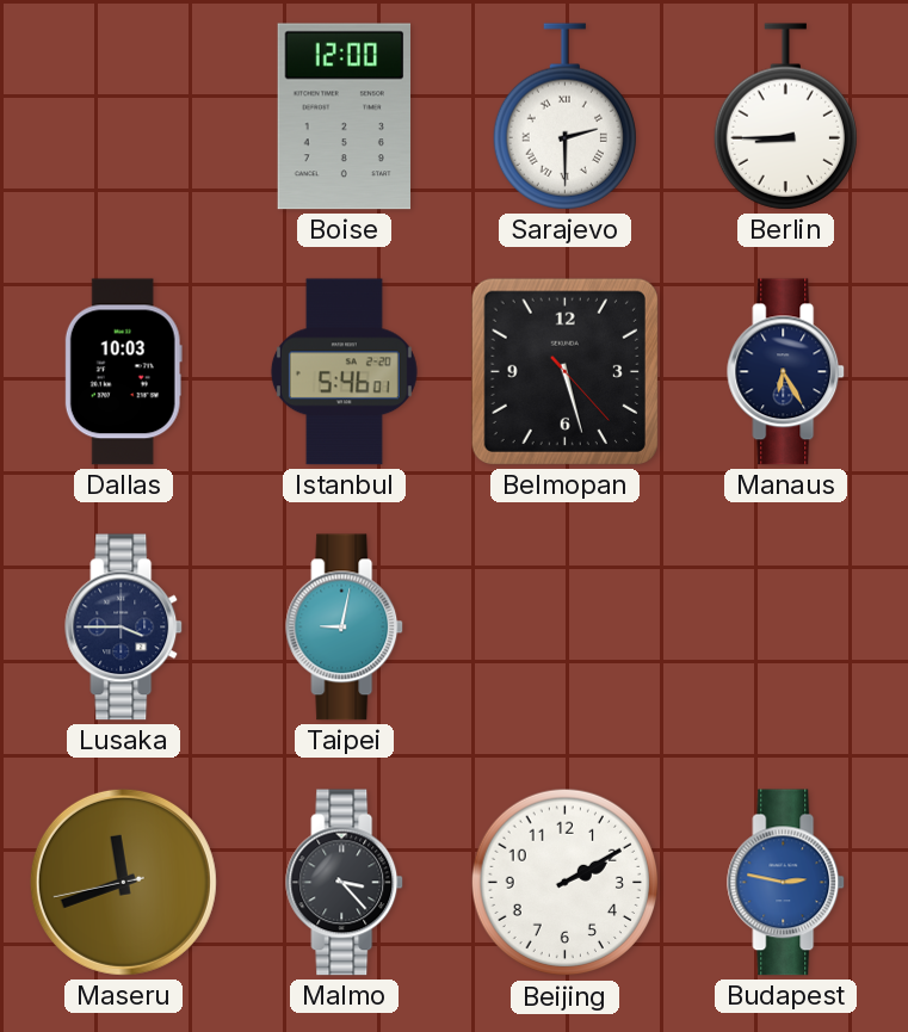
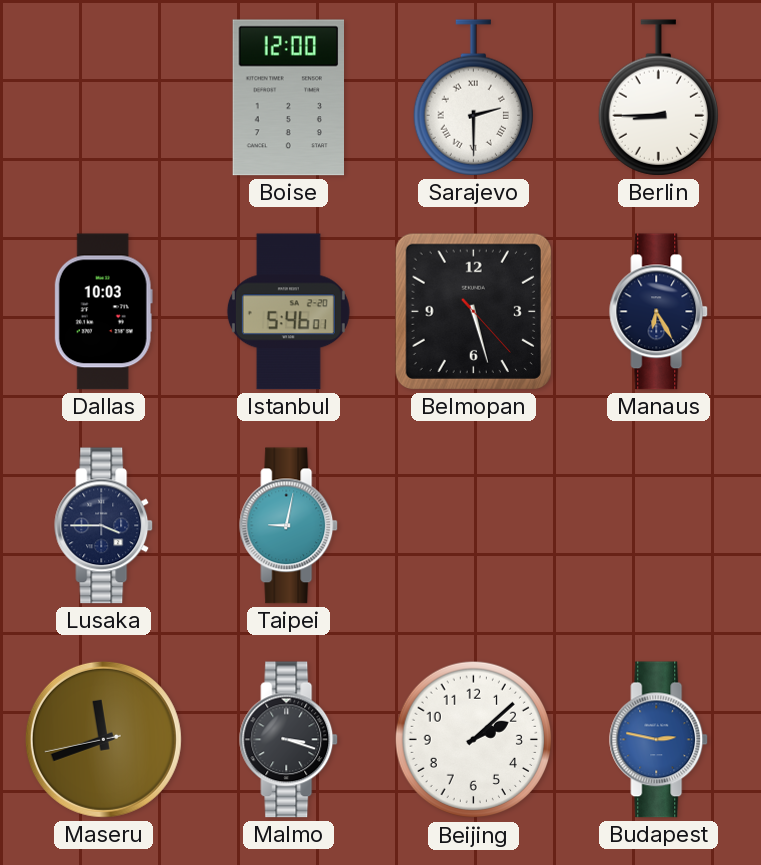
Malmo: 3:23 -> 3:18 (289, 740)
Beijing: 2:10 -> 2:08 (474, 740)
